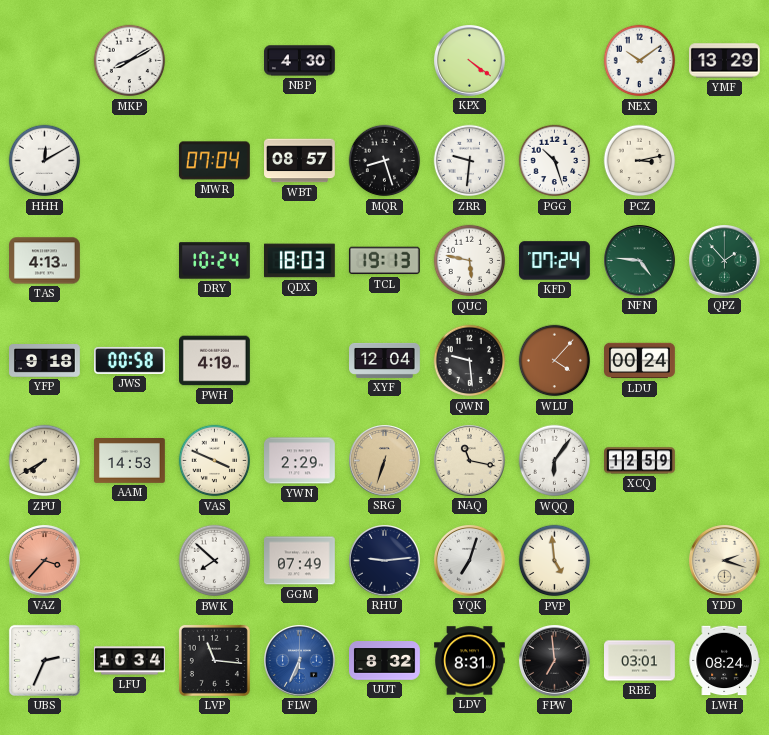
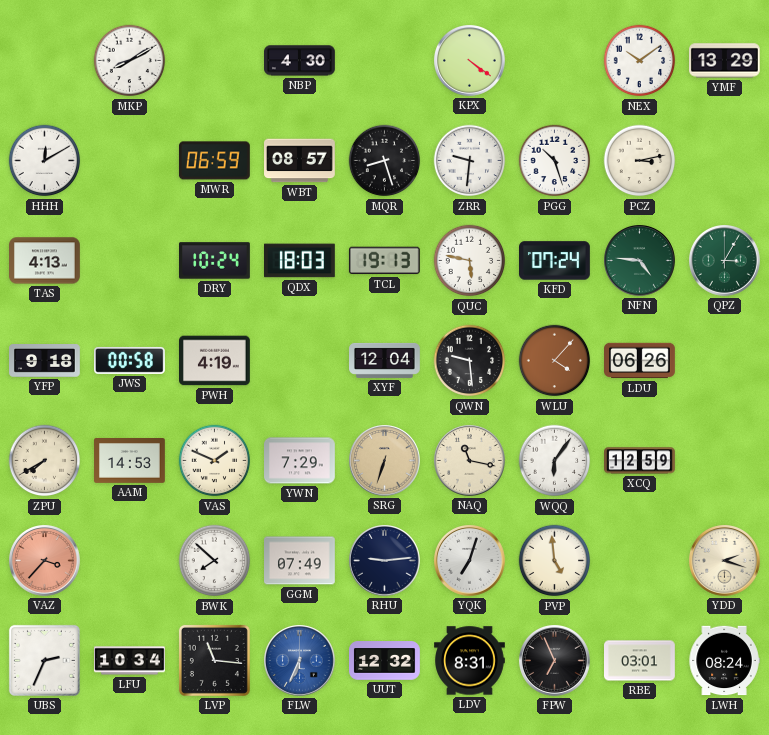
MWR: 07:04 -> 06:59 (214, 161)
QPZ: 1:53 -> 3:05 (725, 261)
LDU: 00:24 -> 06:26 (640, 361)
VAS: 3:49 -> 1:49 (215, 461)
YWN: 2:29 -> 7:29 (300, 461)
UUT: 8:32 -> 12:32 (385, 661)
FPW: 6:59 -> 6:56 (555, 661)
